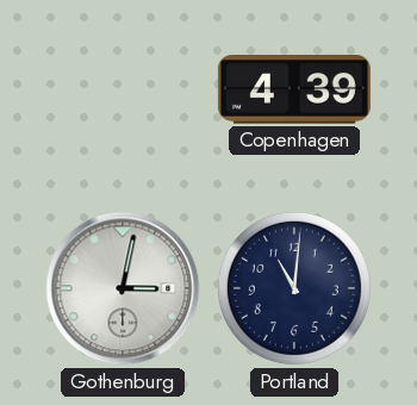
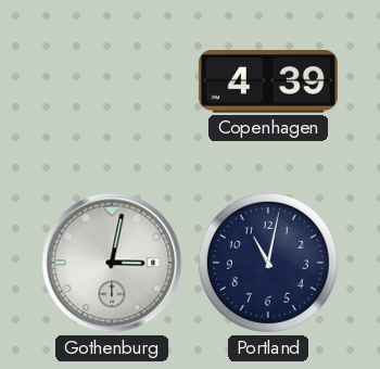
Portland: 11:01 -> 11:02 (268, 263)
